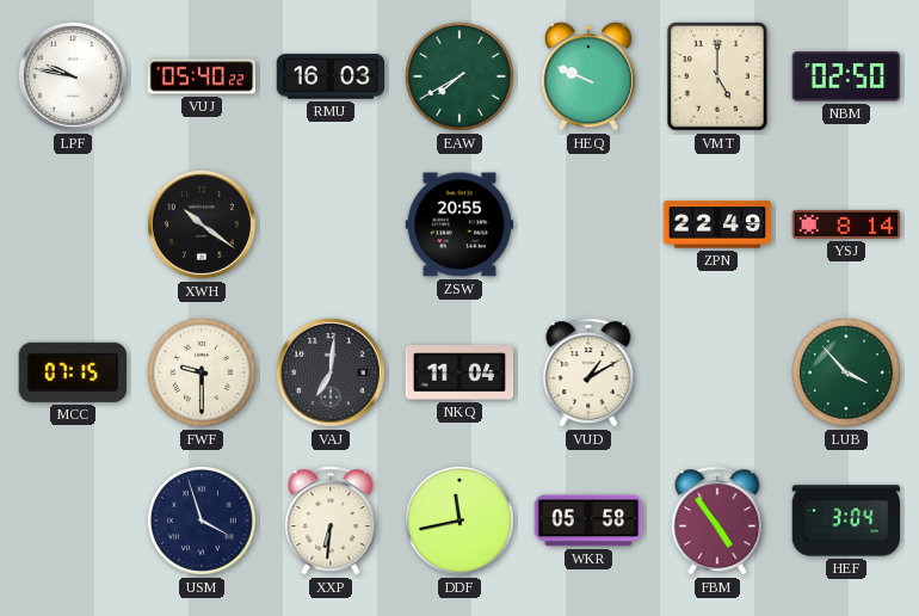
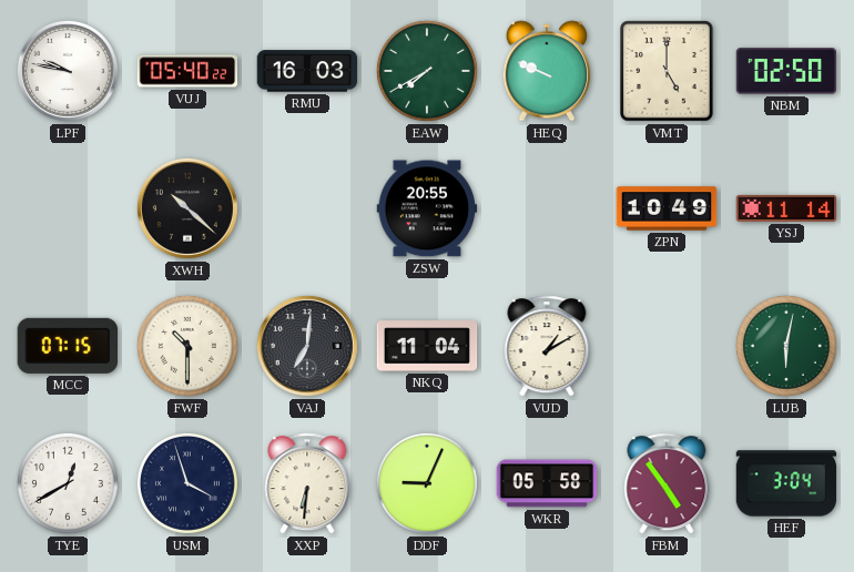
XWH: 10:21 -> 10:22 (187, 208)
ZPN: 22:49 -> 10:49 (667, 208)
YSJ: 8:14 -> 11:14 (786, 208)
FWF: 9:30 -> 10:30 (187, 346)
LUB: 3:53 -> 6:02 (786, 346)
TYE: none -> 12:40 (68, 483)
DDF: 11:43 -> 9:04 (427, 483)
